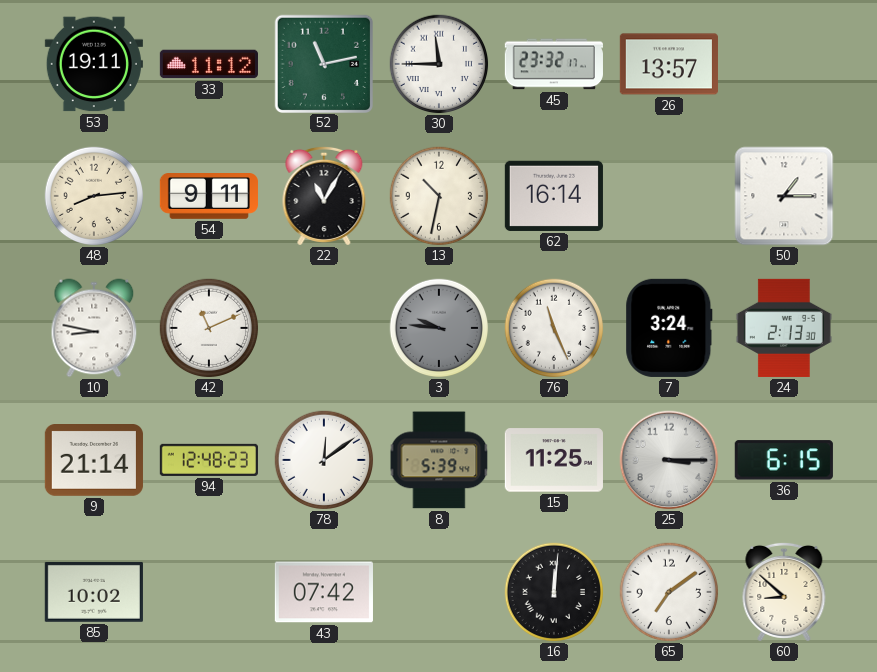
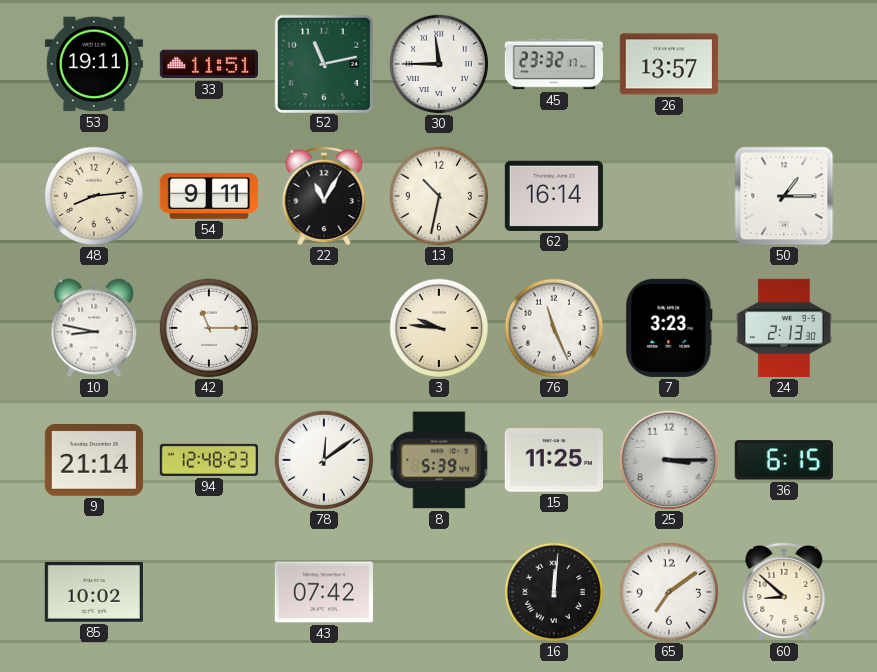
33: 11:12 -> 11:51 (209, 64)
42: 11:11 -> 11:15 (209, 328)
3 dial: grey -> cream (439, 328)
7: 3:24 -> 3:23 (669, 328)
